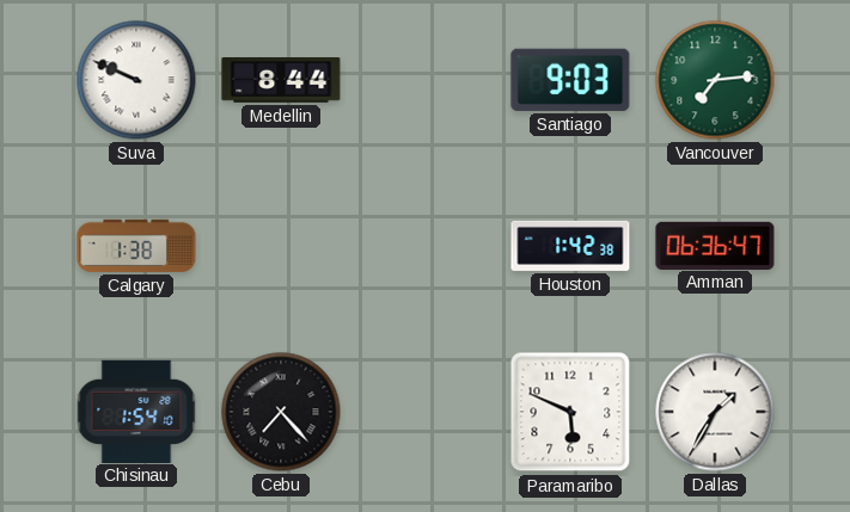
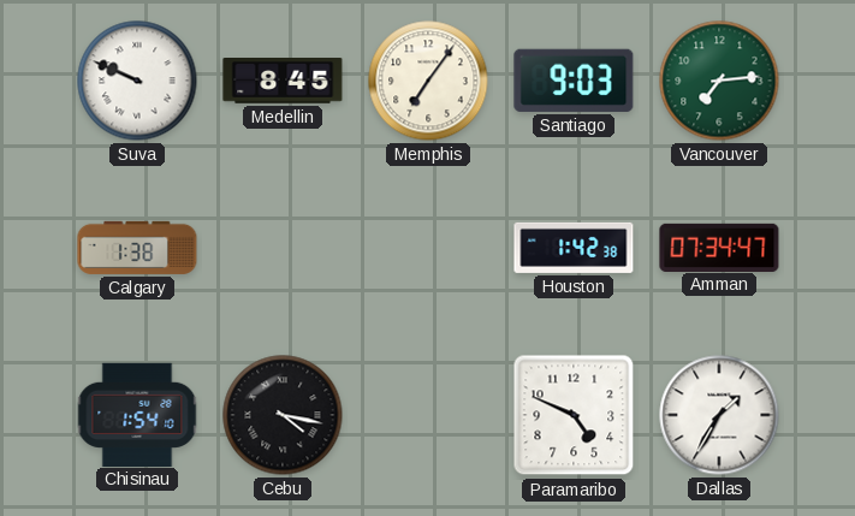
Medellin: 8:44 -> 8:45 (283, 82)
Memphis: none -> 7:06 (428, 81)
Amman: 06:36 -> 07:34 (719, 247)
Cebu: 7:23 -> 4:17 (283, 415)
Paramaribo: 5:49 -> 4:49 (574, 415)
